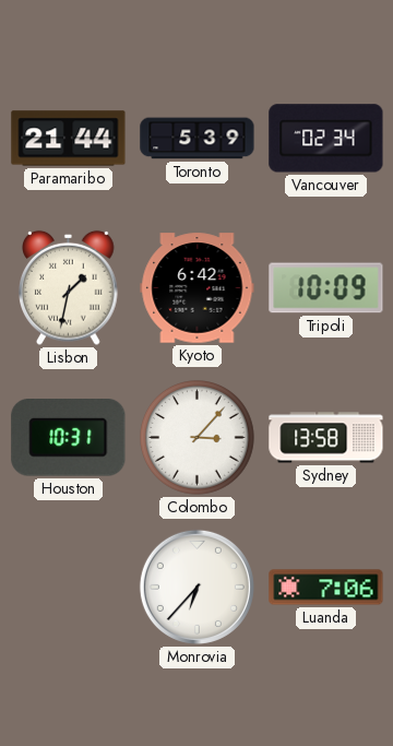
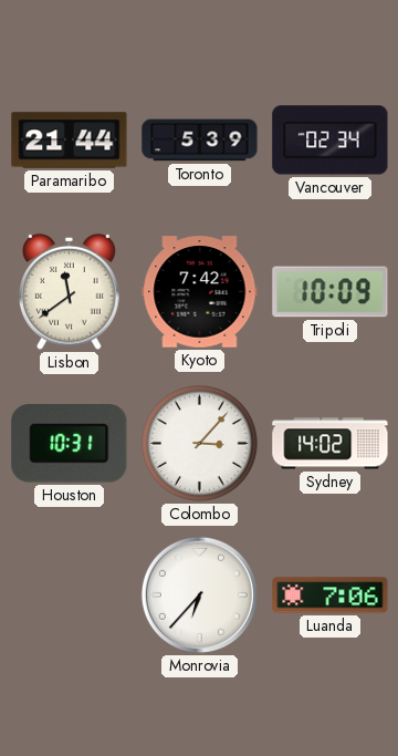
Lisbon: 1:32 -> 11:39 (70, 291)
Kyoto: 6:42 -> 7:42 (200, 292)
Sydney: 13:58 -> 14:02 (331, 444)
